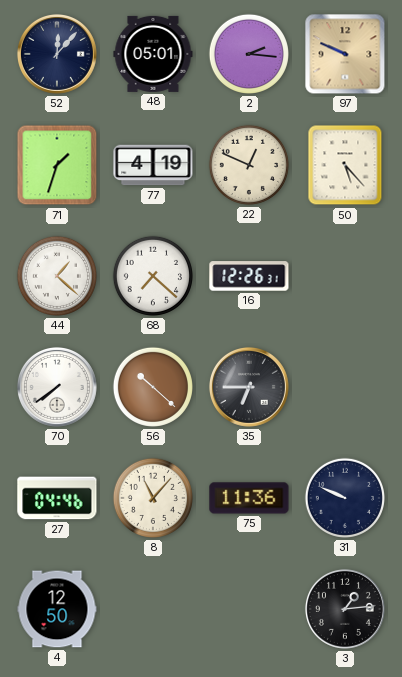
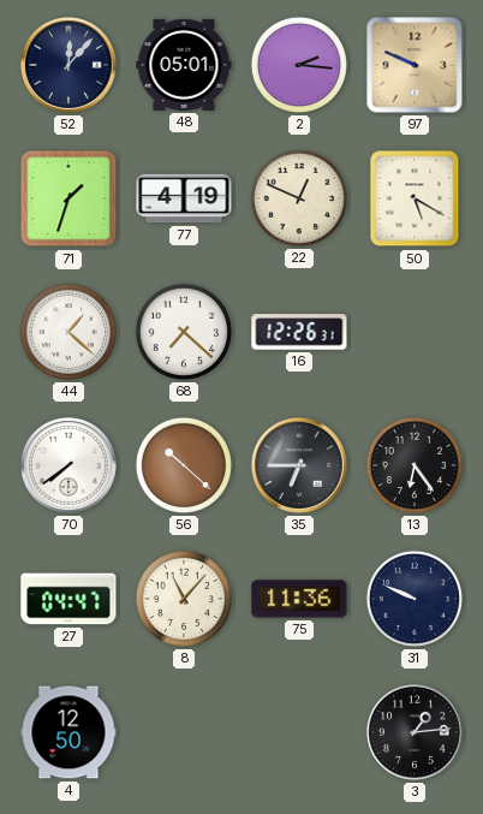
50: 5:23 -> 5:20 (415, 198)
13: none -> 6:24 (415, 465)
27: 04:46 -> 04:47 (68, 599)
